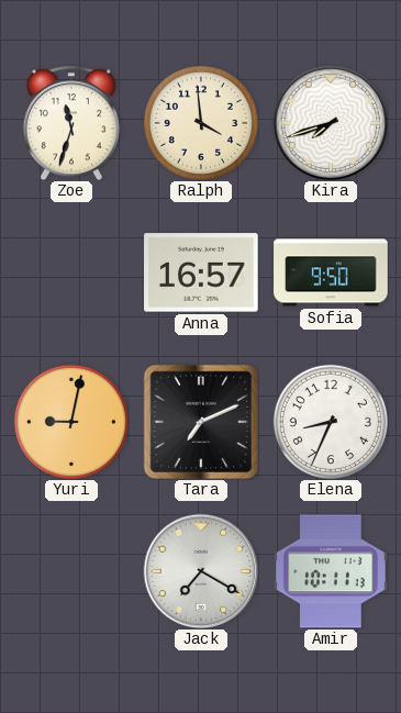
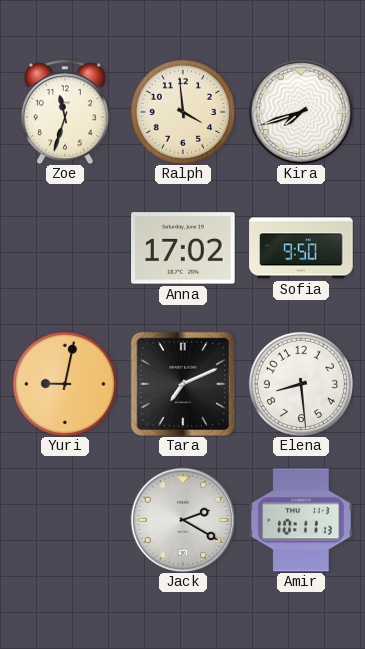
Anna: 16:57 -> 17:02 (183, 248)
Elena: 8:34 -> 8:29 (301, 384)
Jack: 7:20 -> 2:20 (183, 520)
